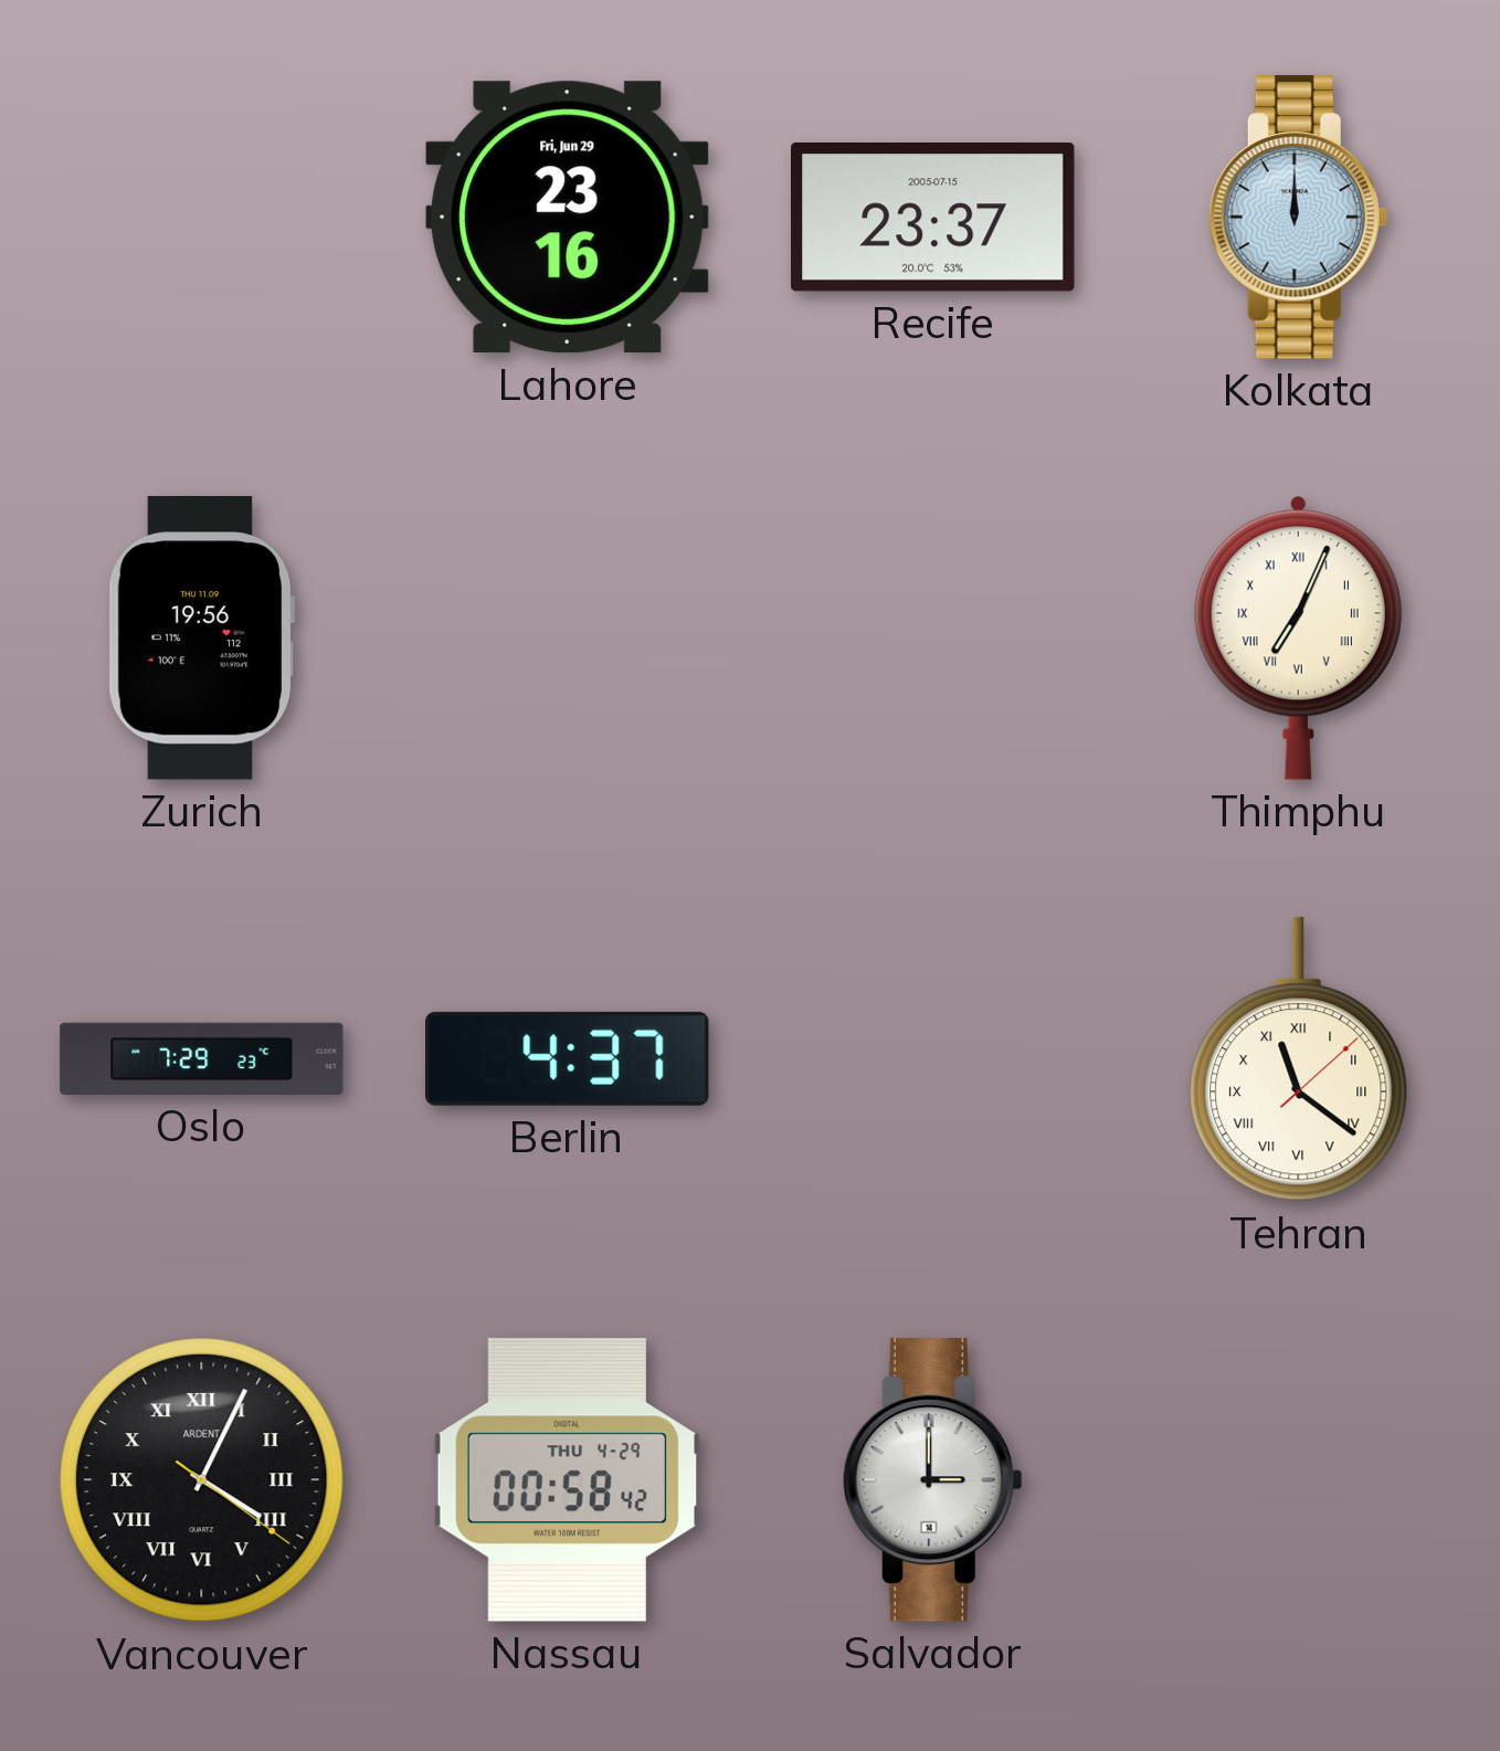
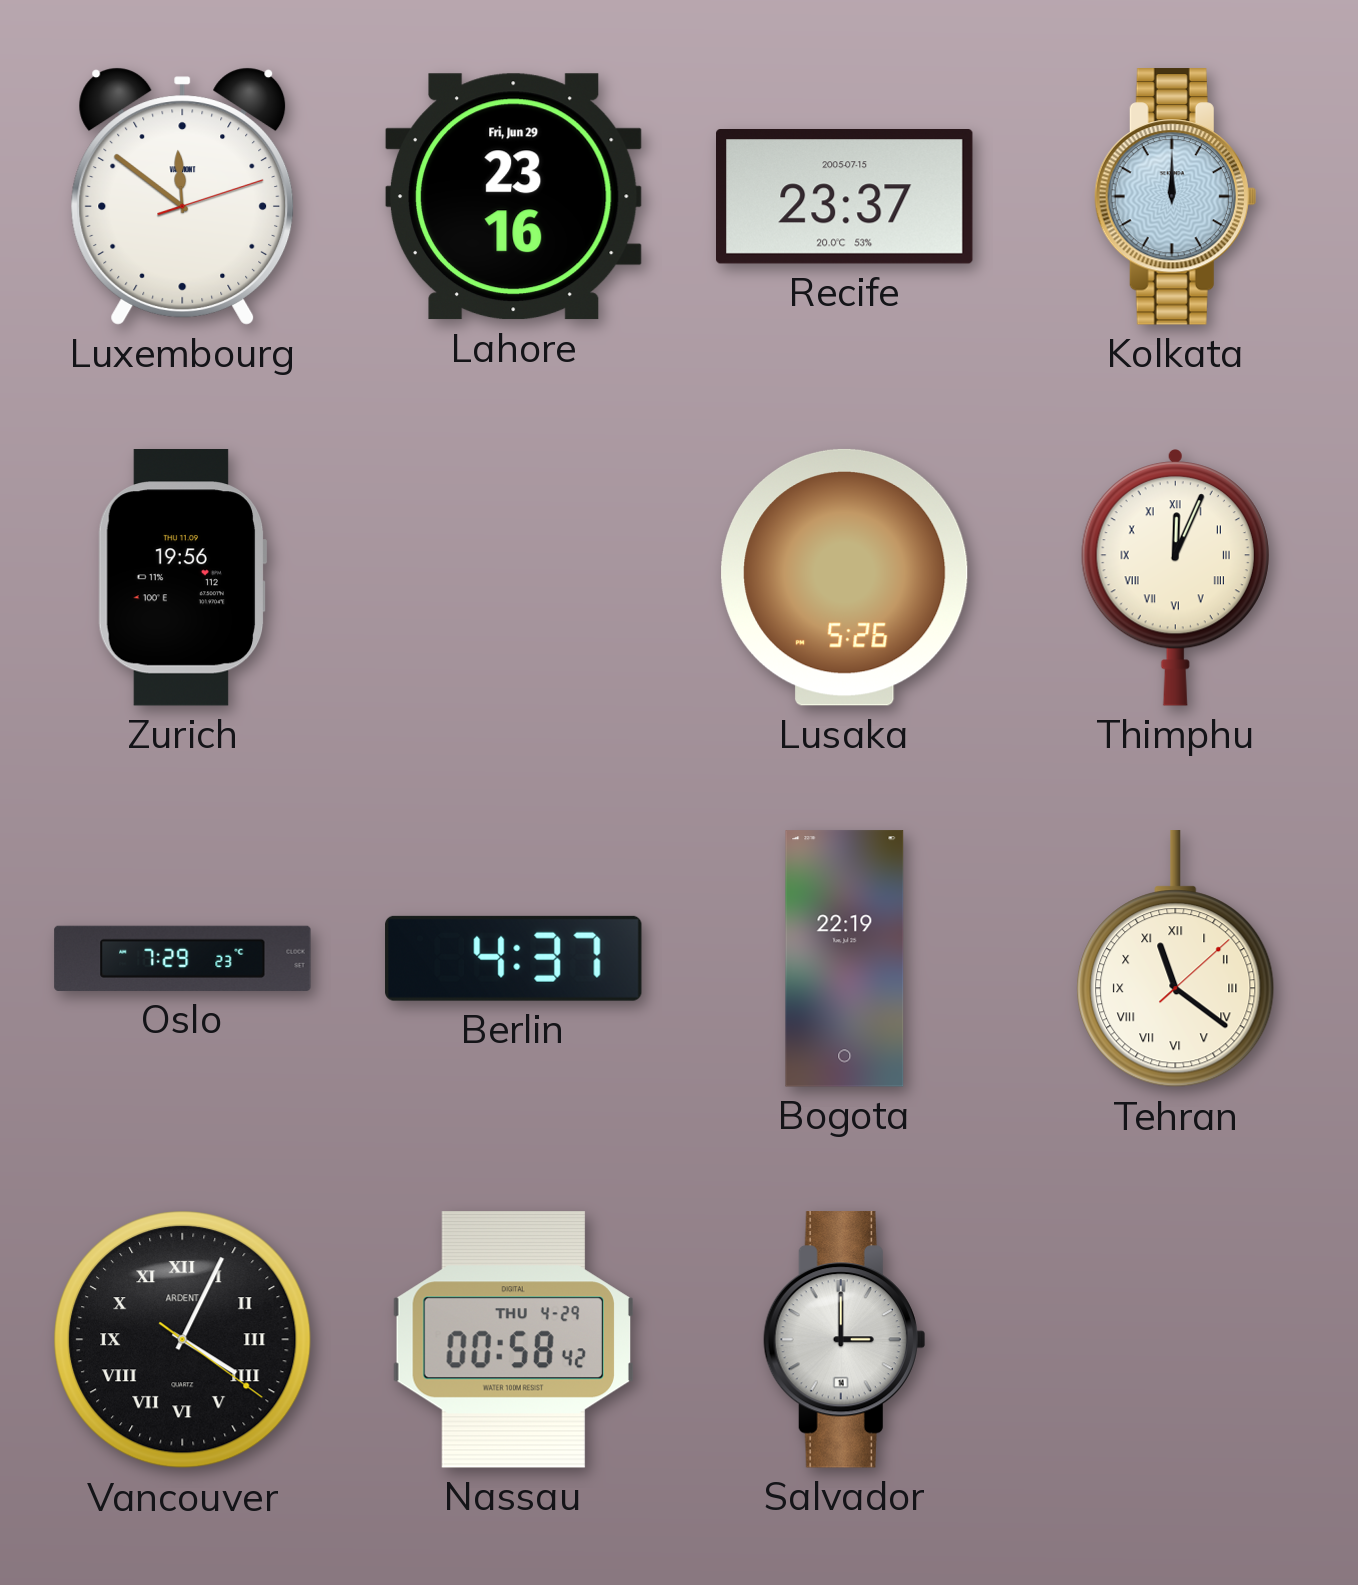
Luxembourg: none -> 11:51 (183, 196)
Lusaka: none -> 5:26 (845, 577)
Thimphu: 7:04 -> 12:04 (1175, 578)
Bogota: none -> 22:19 (845, 959)
